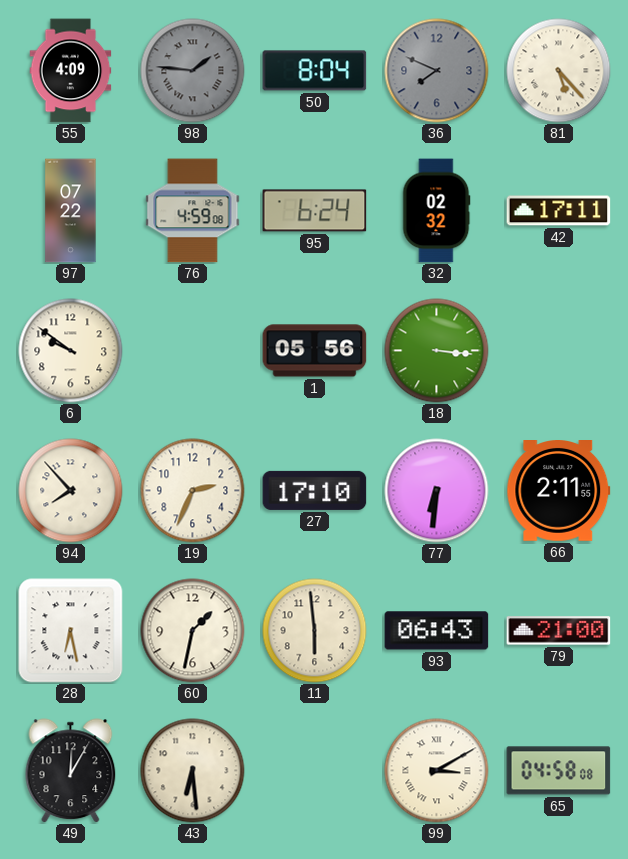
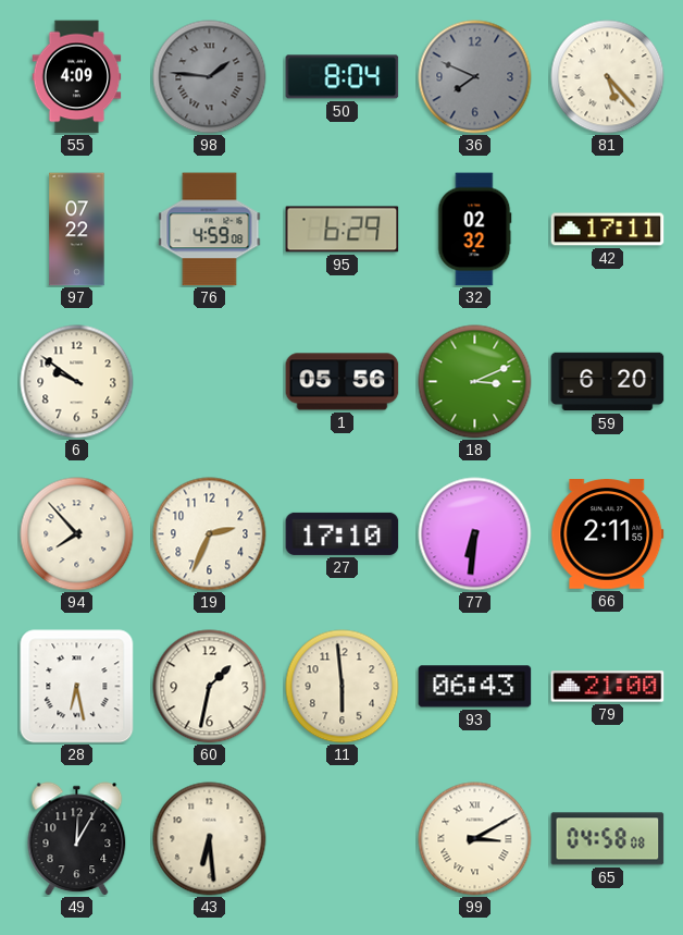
95: 6:24 -> 6:29 (343, 230)
18: 3:16 -> 3:11 (475, 382)
59: none -> 6:20 (608, 382)
